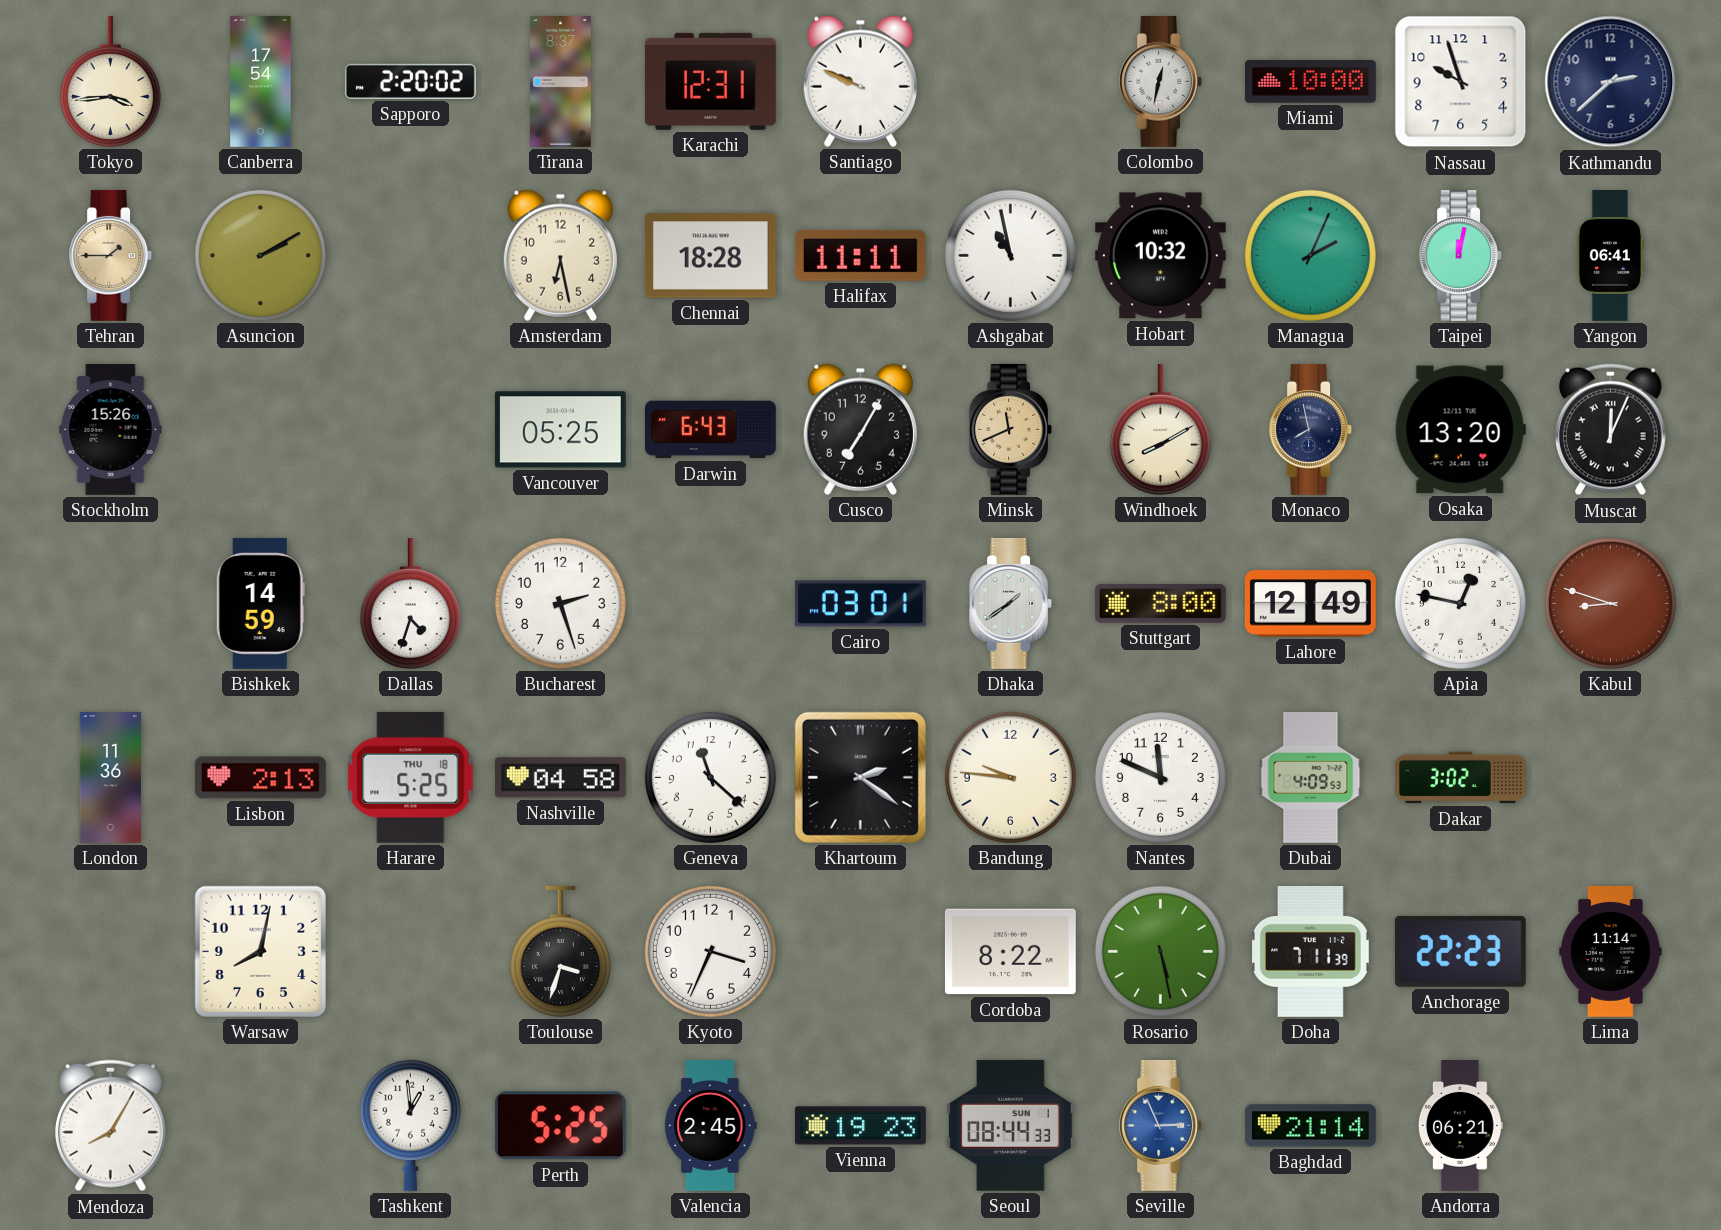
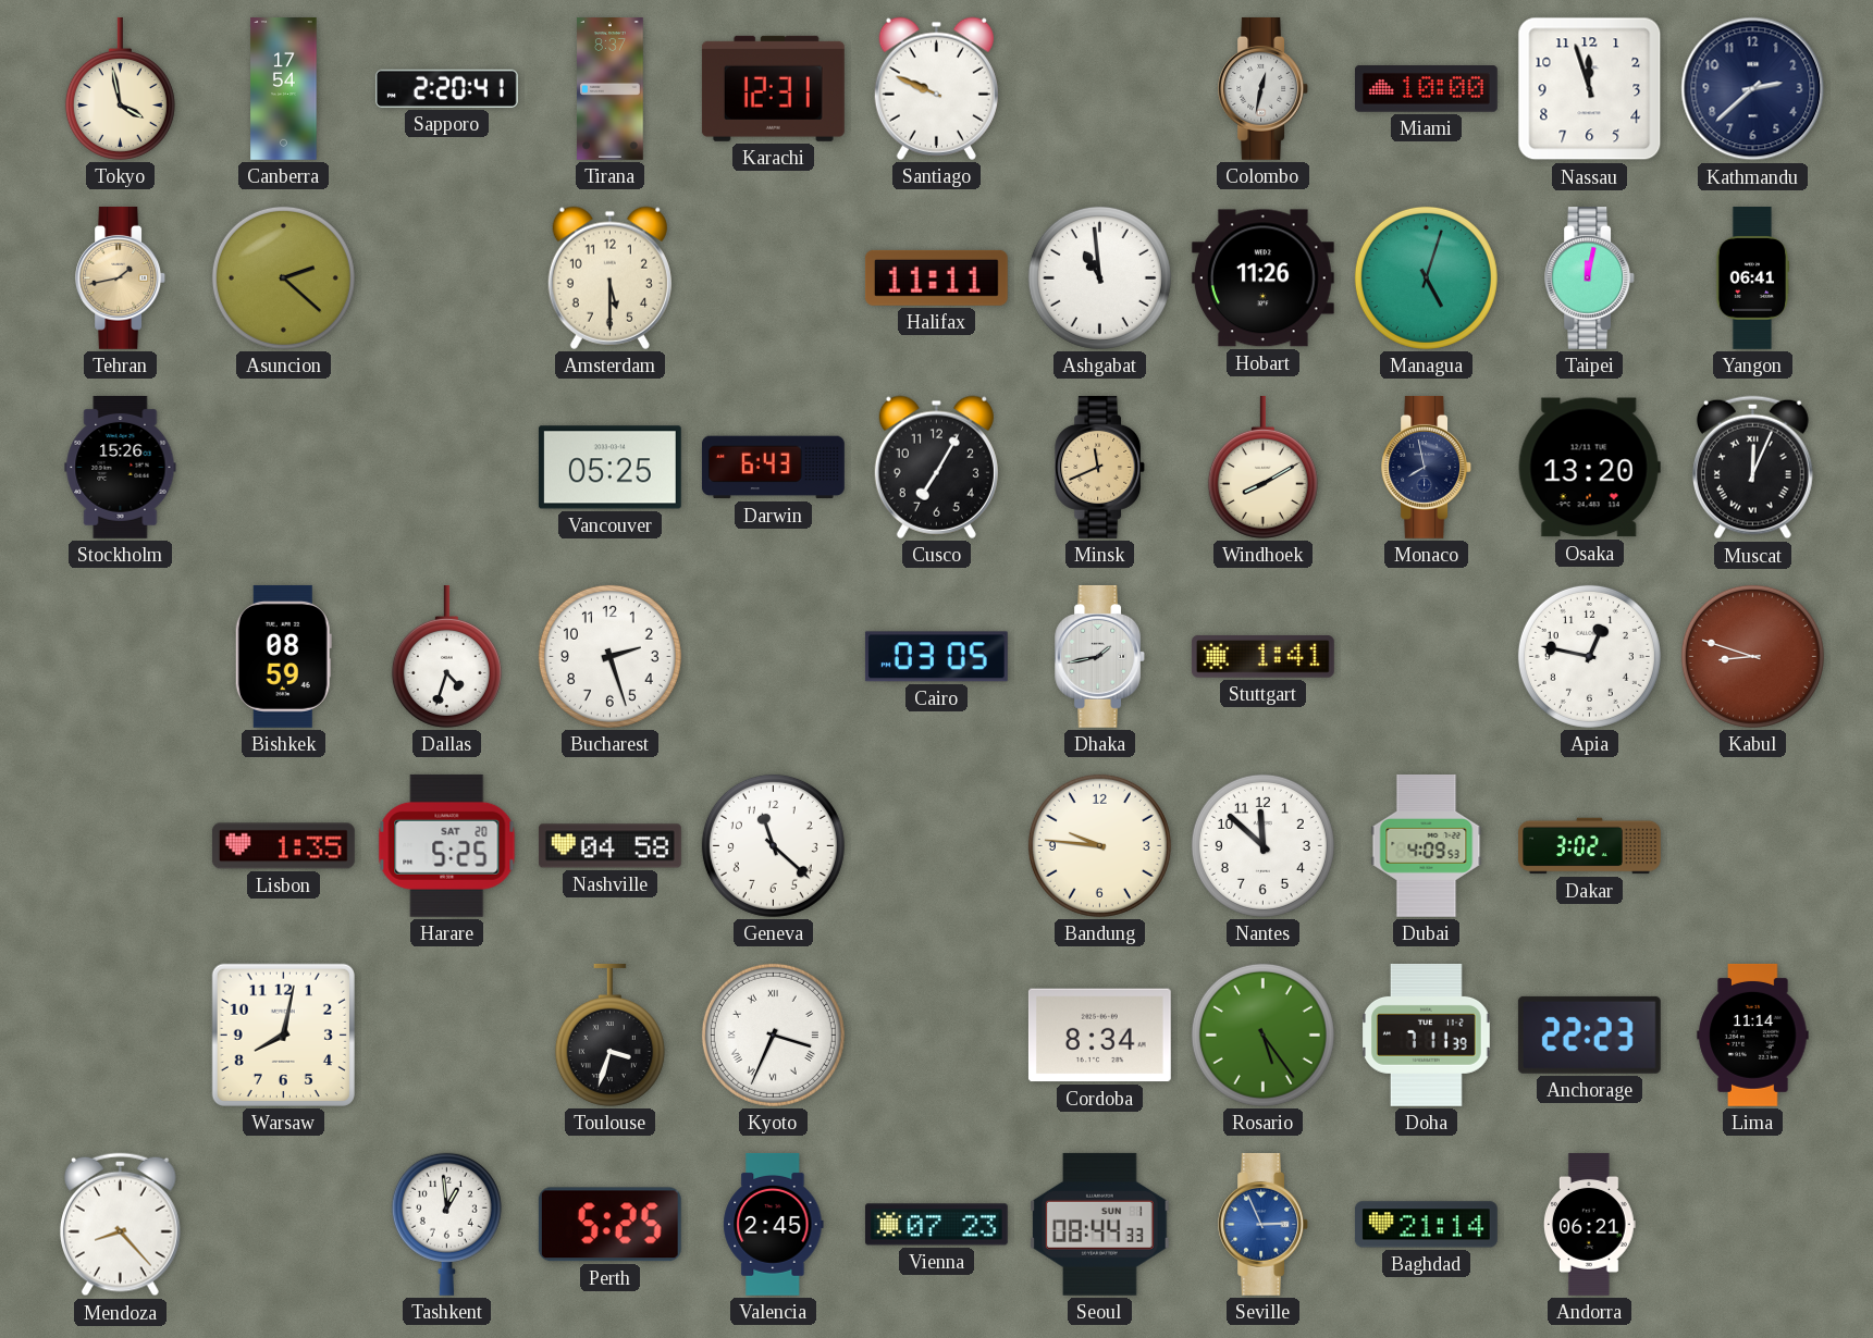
Tokyo: 3:44 -> 3:58 (120, 88)
Sapporo: 2:20:02 -> 2:20:41 (446, 88)
Nassau: 9:57 -> 11:57 (1590, 89)
Tehran: 1:45 -> 1:43 (121, 277)
Asuncion: 2:10 -> 2:22 (283, 277)
Amsterdam: 6:28 -> 5:30 (609, 277)
Chennai: 18:28 -> none (710, 256)
Ashgabat: 10:58 -> 10:59 (1099, 277)
Hobart: 10:32 -> 11:26 (1262, 278)
Managua: 2:04 -> 5:03 (1426, 277)
Bishkek: 14:59 -> 08:59 (283, 656)
Cairo: 03:01 -> 03:05 (936, 657)
Dhaka: 1:39 -> 1:43 (1100, 656)
Stuttgart: 8:00 -> 1:41 (1262, 656)
Lahore: 12:49 -> none (1310, 604)
London: 11:36 -> none (110, 778)
Lisbon: 2:13 -> 1:35 (283, 846)
Harare date: THU 18 -> SAT 20 (447, 845)
Khartoum: 2:21 -> none (860, 777)
Nantes: 11:49 -> 11:52 (1262, 845)
Kyoto numerals: Arabic -> Roman (773, 1035)
Cordoba: 8:22 -> 8:34 (1099, 1036)
Rosario: 5:28 -> 5:24 (1262, 1035)
Mendoza: 8:05 -> 8:23 (120, 1225)
Vienna: 19:23 -> 07:23 (936, 1225)
